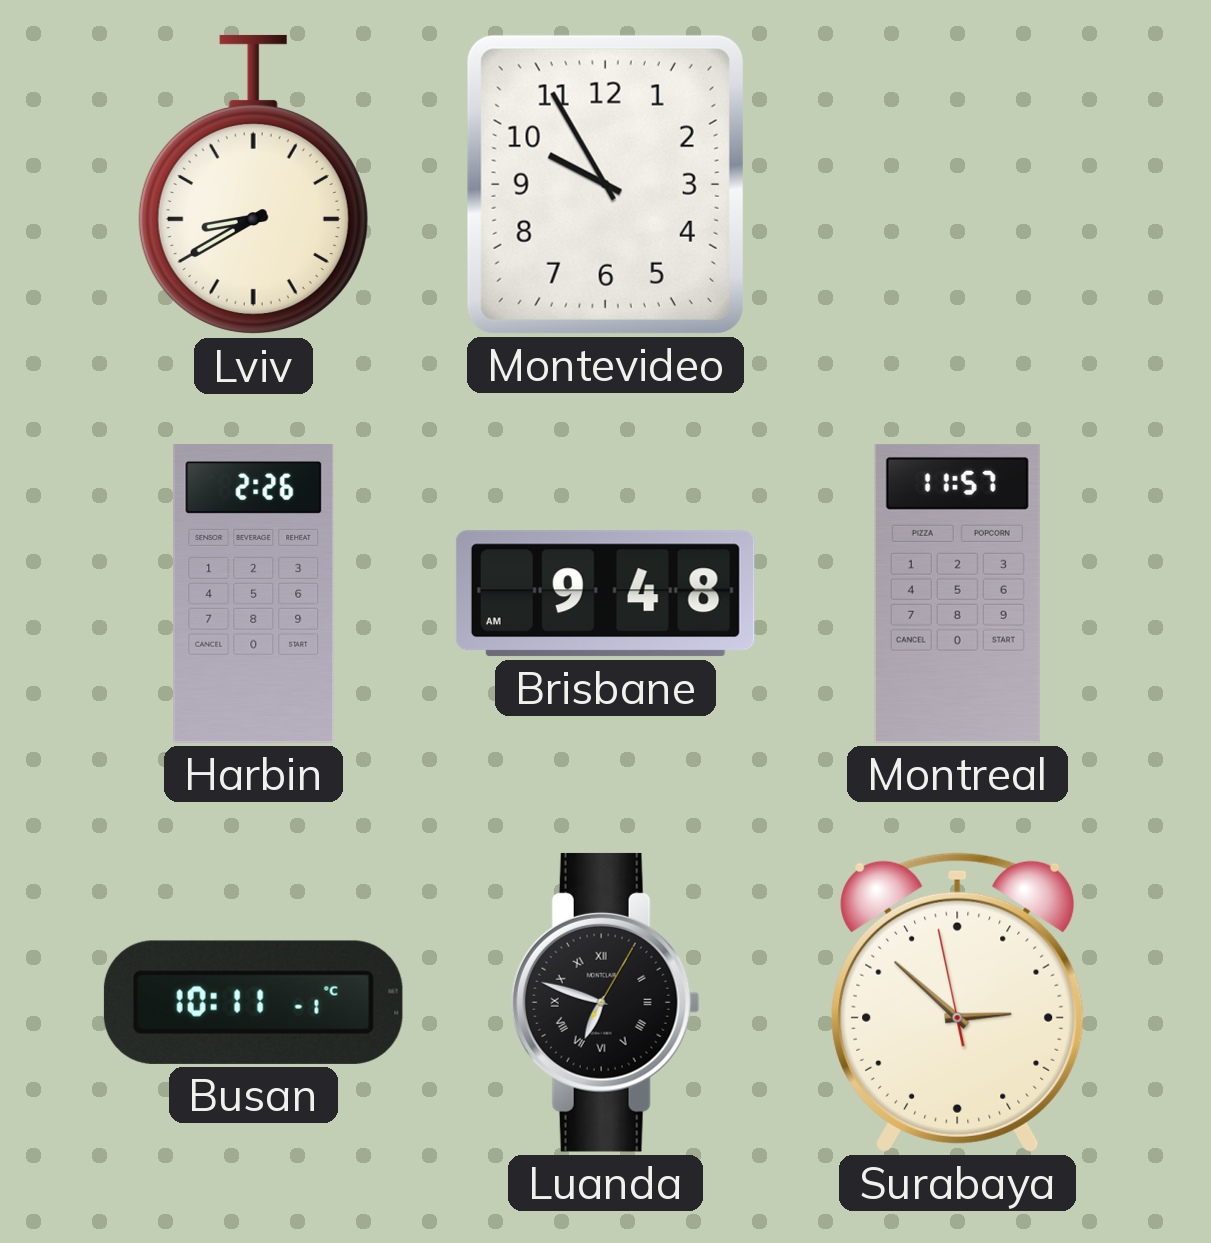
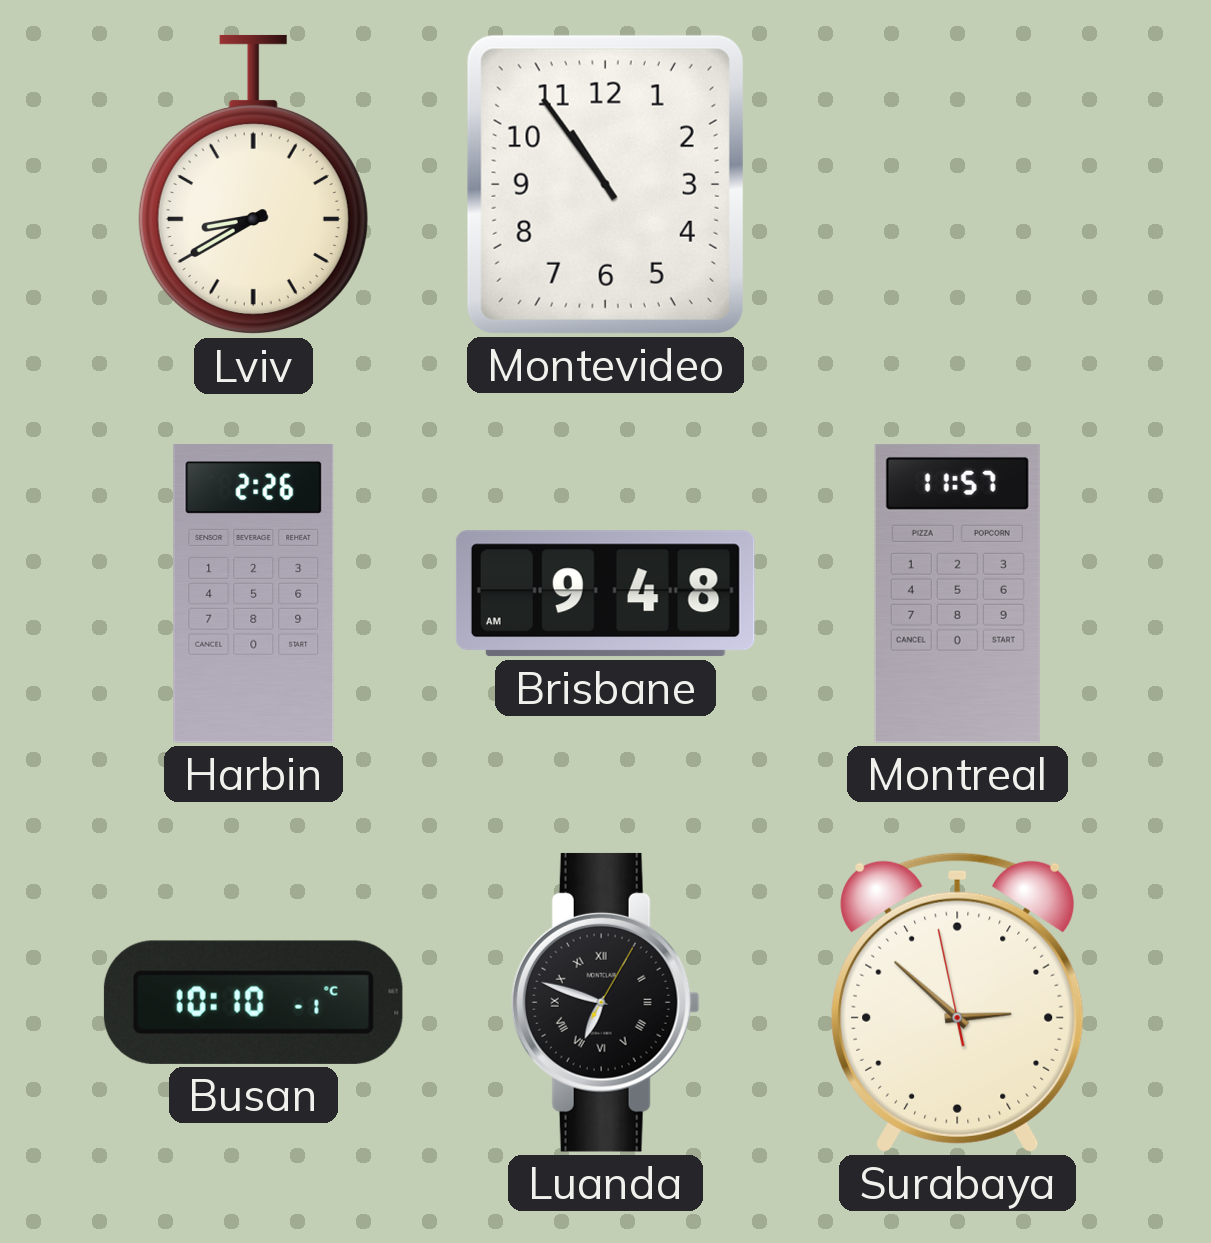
Montevideo: 9:55 -> 10:54 (605, 184)
Busan: 10:11 -> 10:10 (253, 1002)
